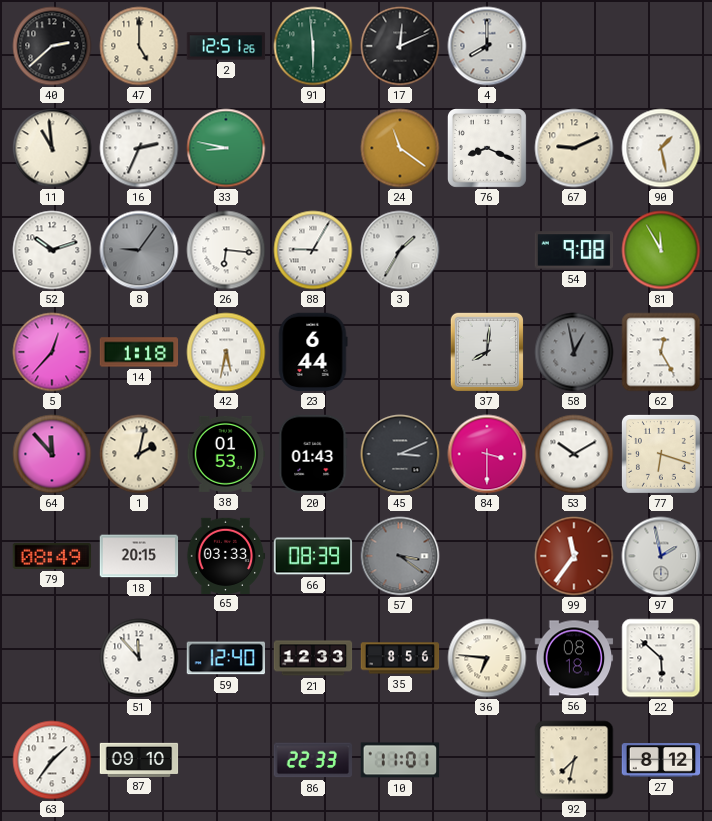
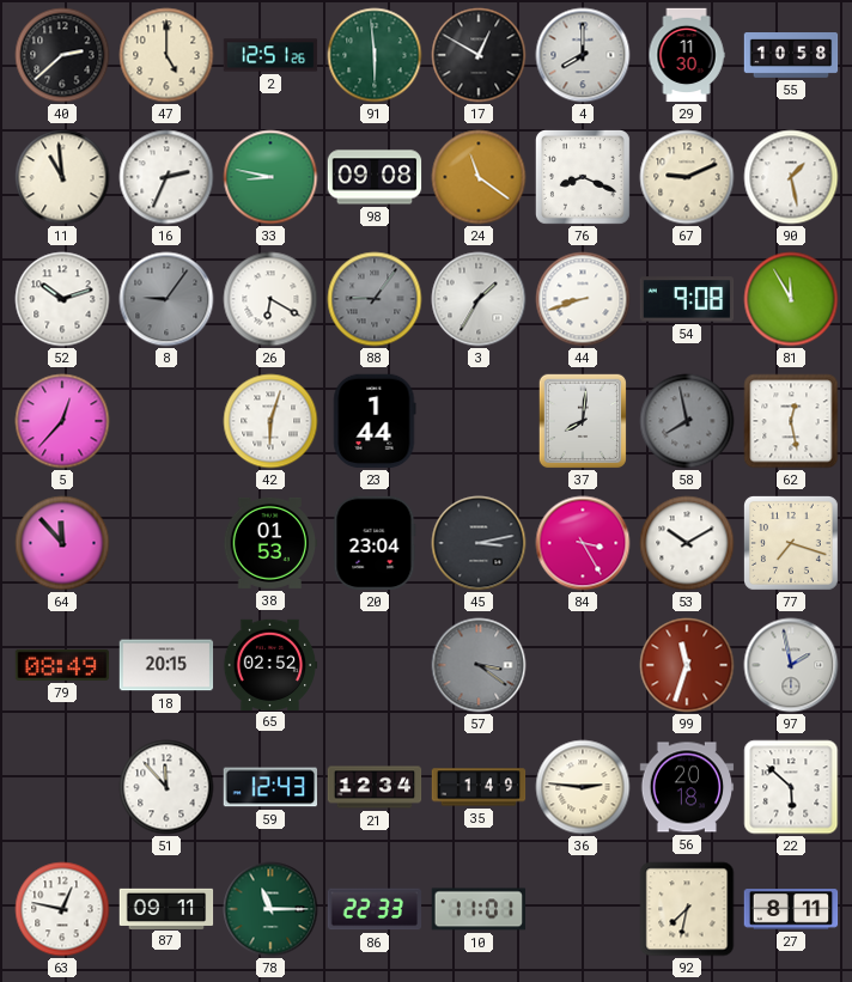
17: 12:11 -> 12:50 (479, 55)
29: none -> 11:30 (687, 55)
55: none -> 10:58 (791, 56)
98: none -> 09:08 (375, 177)
26: 6:16 -> 6:20 (270, 299)
88: 9:05 -> 9:06 (375, 299)
88 dial: white -> grey (375, 299)
44: none -> 8:42 (583, 299)
14: 1:18 -> none (139, 352)
42: 5:32 -> 6:03 (270, 421)
23: 6:44 -> 1:44 (375, 421)
58: 12:58 -> 7:58 (687, 421)
62: 12:25 -> 12:28 (791, 421)
1: 2:02 -> none (139, 454)
20: 01:43 -> 23:04 (375, 543)
45: 3:11 -> 3:13 (479, 543)
84: 3:30 -> 3:25 (583, 543)
77: 6:18 -> 7:18 (791, 543)
65: 03:33 -> 02:52 (270, 664)
66: 08:39 -> none (313, 556)
99: 11:36 -> 11:33 (687, 665)
59: 12:40 -> 12:43 (269, 787)
21: 12:33 -> 12:34 (375, 787)
35: 8:56 -> 1:49 (479, 787)
36: 6:46 -> 2:46 (583, 787)
56: 08:18 -> 20:18 (687, 787)
63: 1:36 -> 12:47 (62, 909)
87: 09:10 -> 09:11 (166, 908)
78: none -> 11:15 (270, 909)
27: 8:12 -> 8:11 (791, 909)
